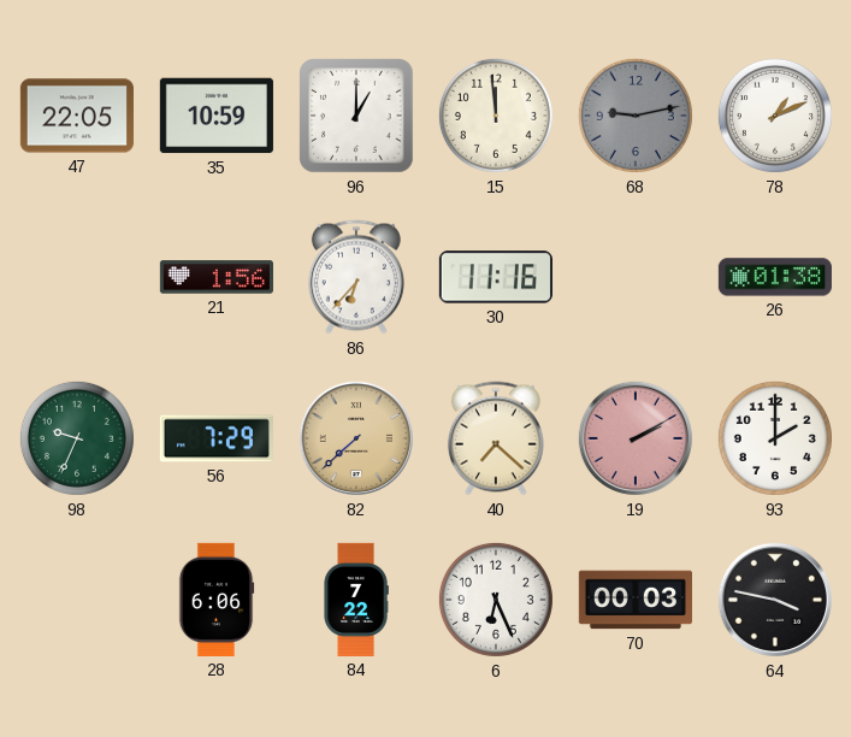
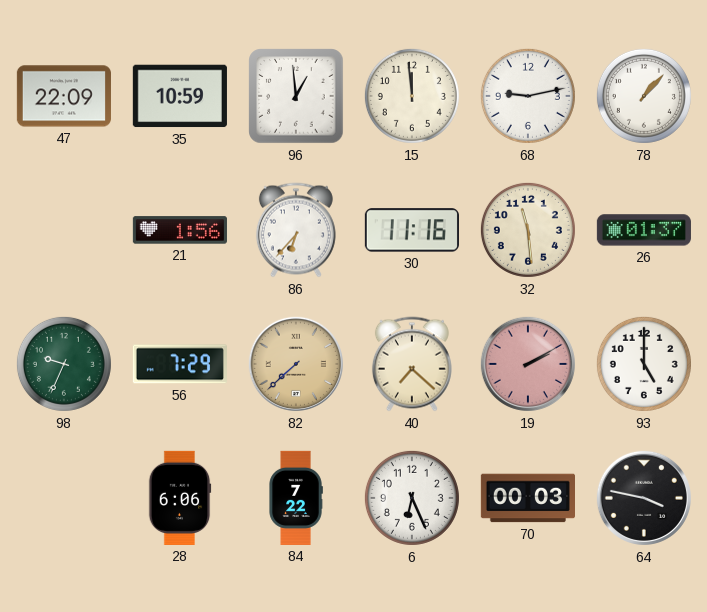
47: 22:05 -> 22:09 (64, 96)
96: 1:00 -> 12:59 (296, 96)
68 dial: grey -> white (528, 96)
78: 1:11 -> 1:07 (644, 96)
32: none -> 11:29 (528, 230)
26: 01:38 -> 01:37 (644, 230)
93: 2:00 -> 5:00 (644, 364)
